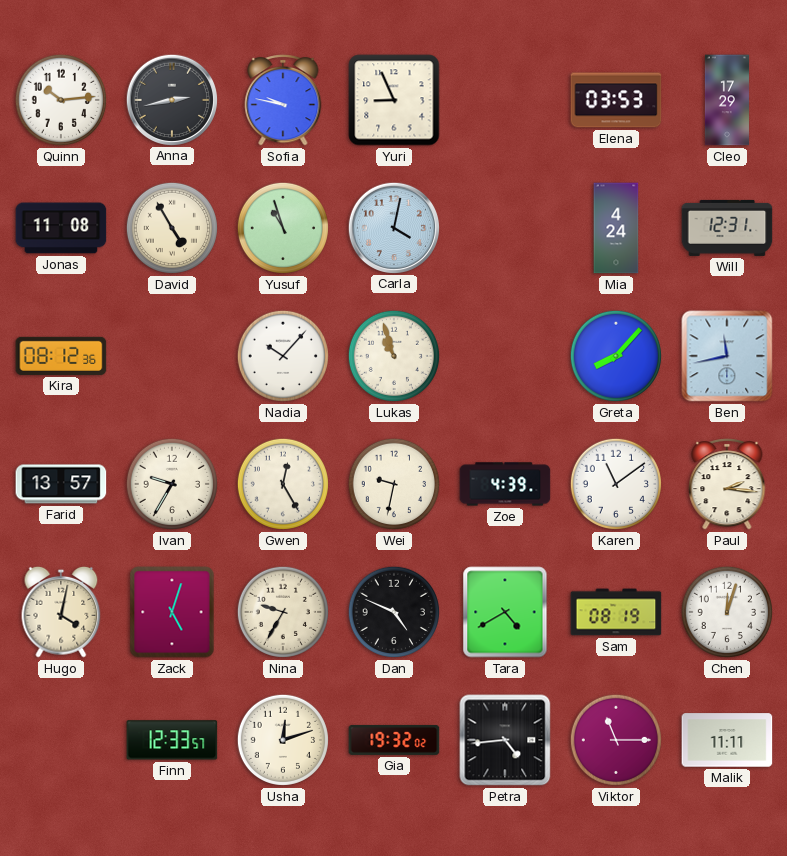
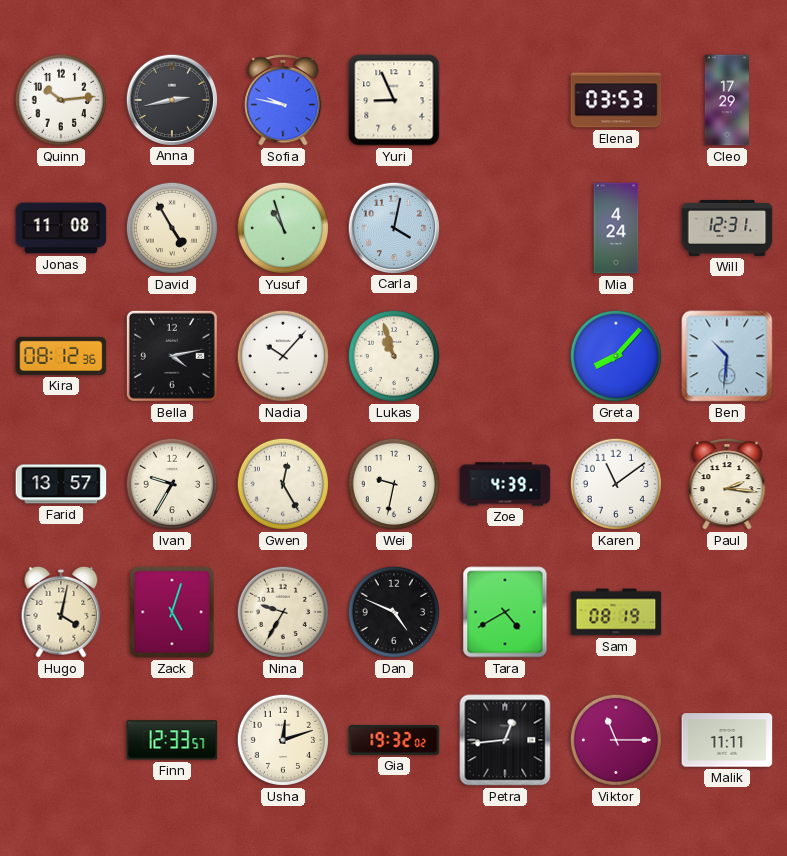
Bella: none -> 4:13 (172, 356)
Ben: 11:43 -> 10:31 (727, 356)
Chen: 12:03 -> none (727, 612)
Petra: 4:44 -> 12:44 (505, 740)
